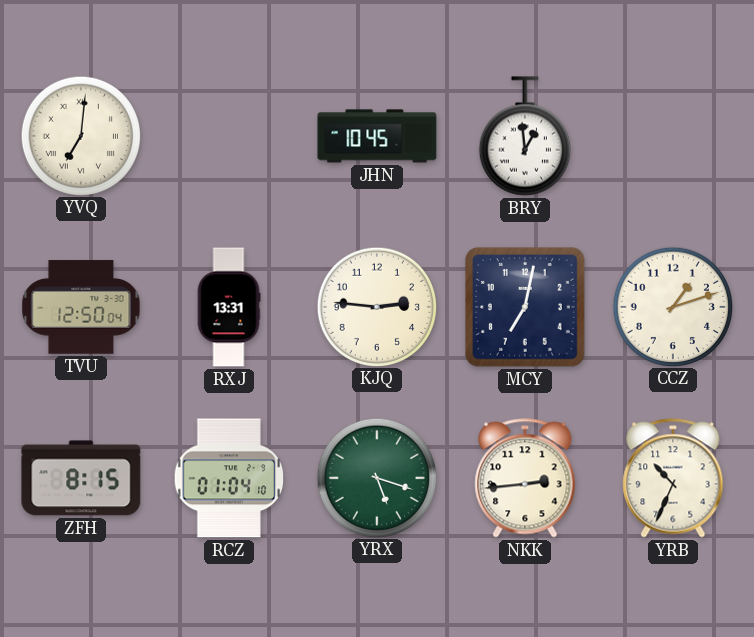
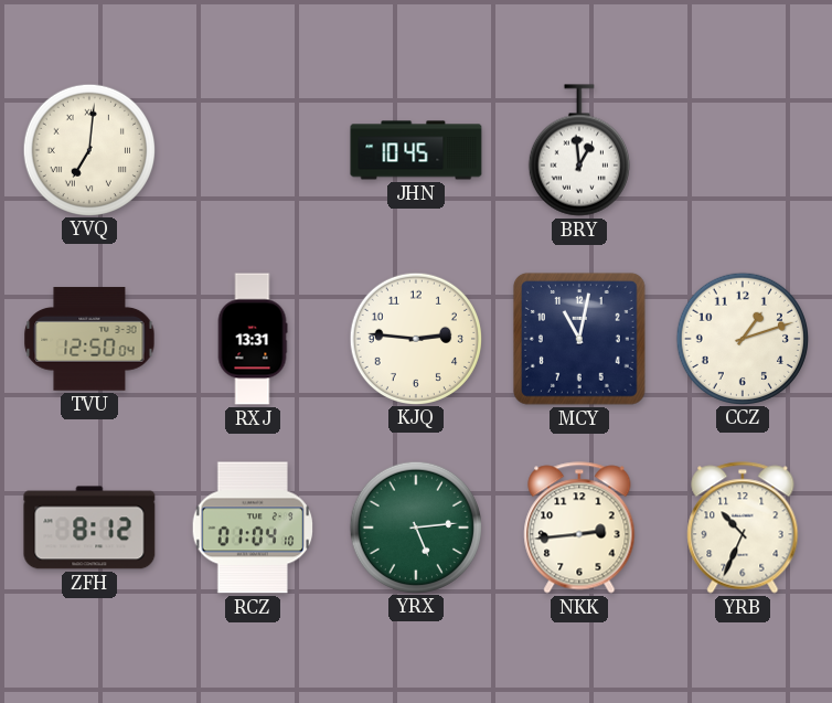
MCY: 7:02 -> 11:02 (579, 339)
ZFH: 8:15 -> 8:12 (89, 528)
YRX: 5:18 -> 5:14 (415, 526)
